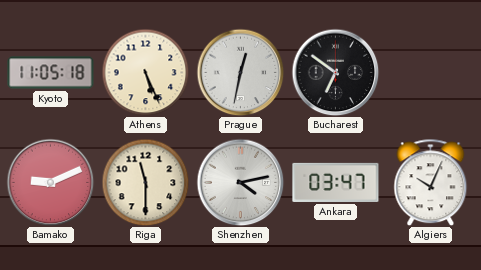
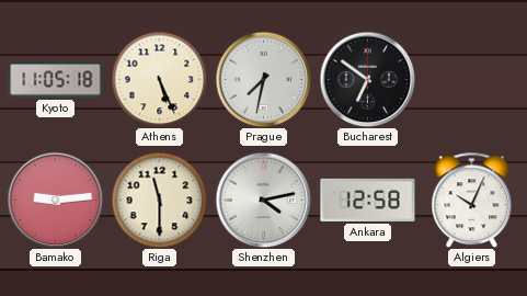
Prague: 12:32 -> 7:32 (263, 79)
Bamako: 9:11 -> 9:14 (55, 200)
Ankara: 03:47 -> 12:58 (368, 200)
